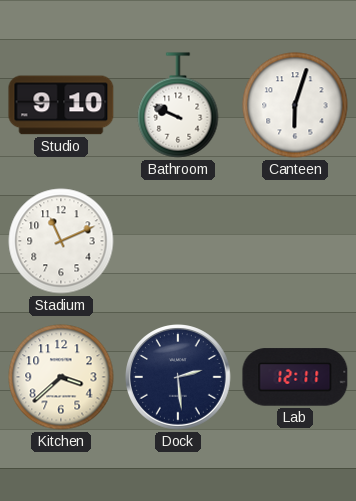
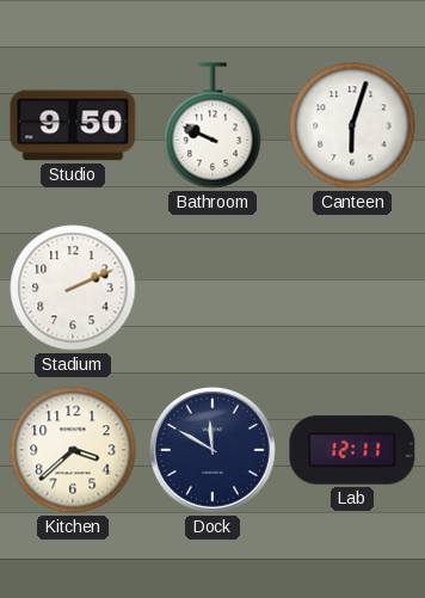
Studio: 9:10 -> 9:50 (73, 125)
Stadium: 11:11 -> 2:11 (73, 288)
Dock: 2:29 -> 11:50 (214, 451)
